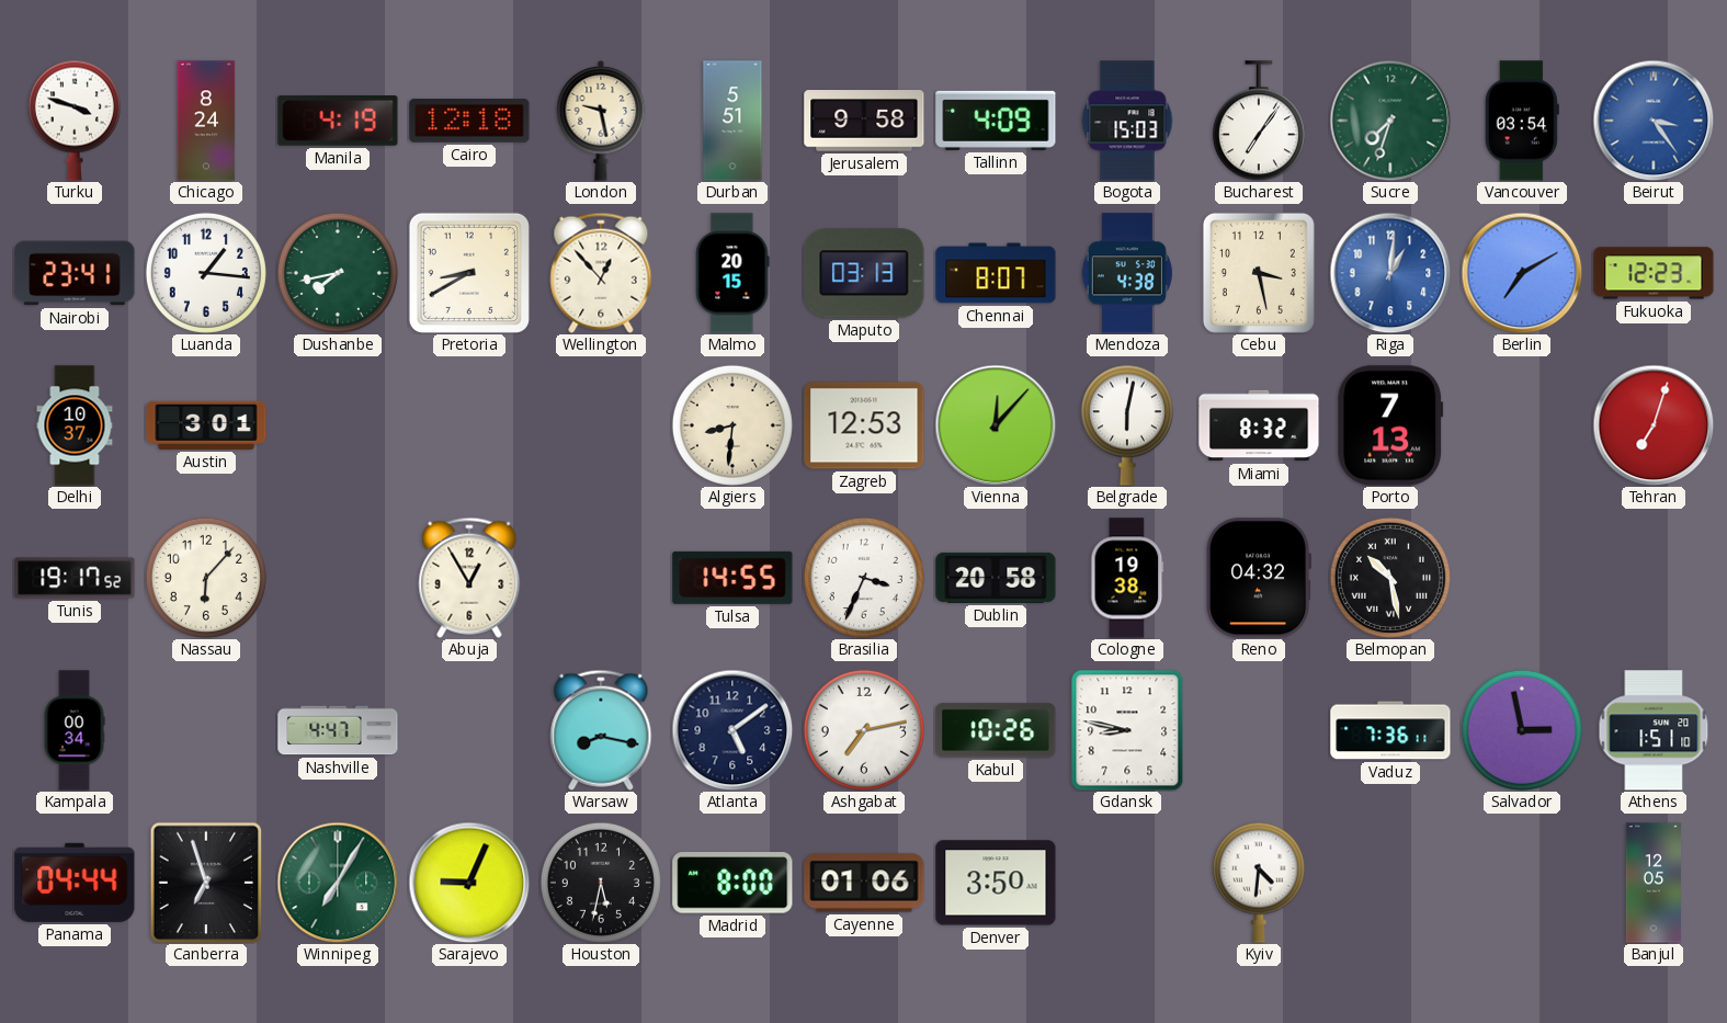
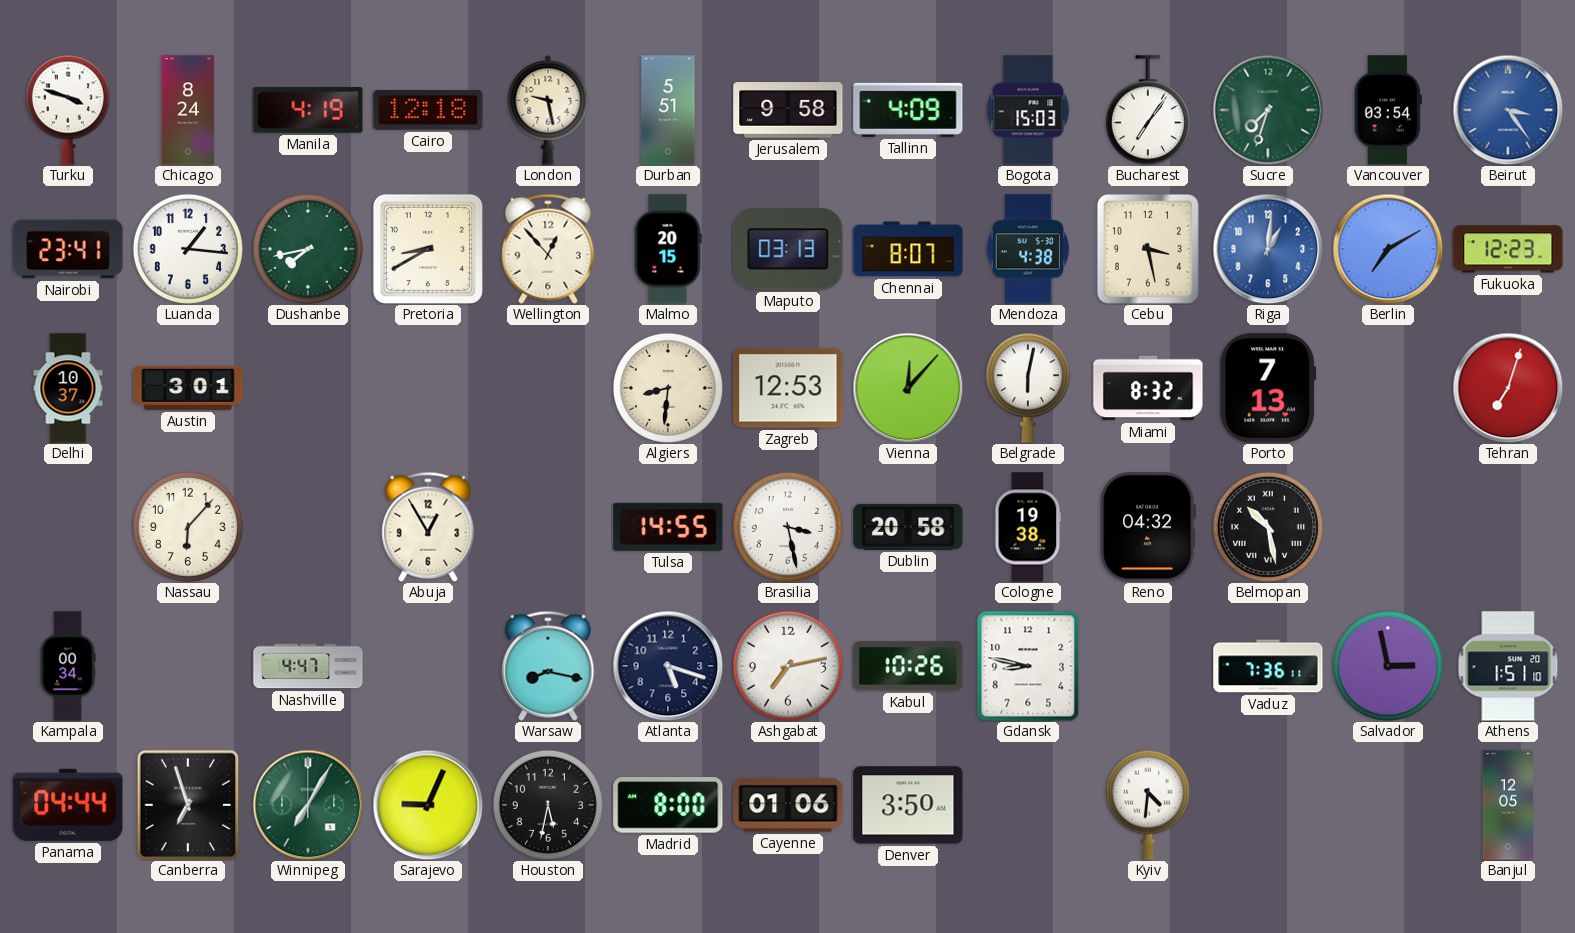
Tunis: 19:17 -> none (75, 578)
Brasilia: 3:34 -> 3:28 (788, 527)
Atlanta: 5:09 -> 5:18 (668, 666)
